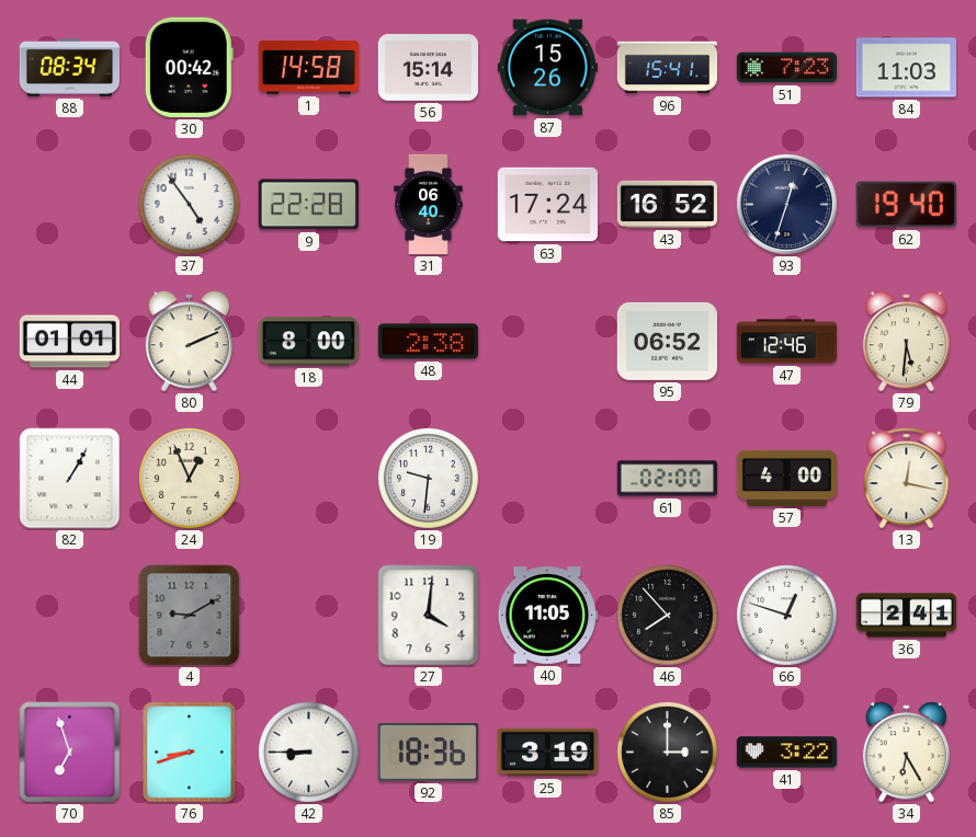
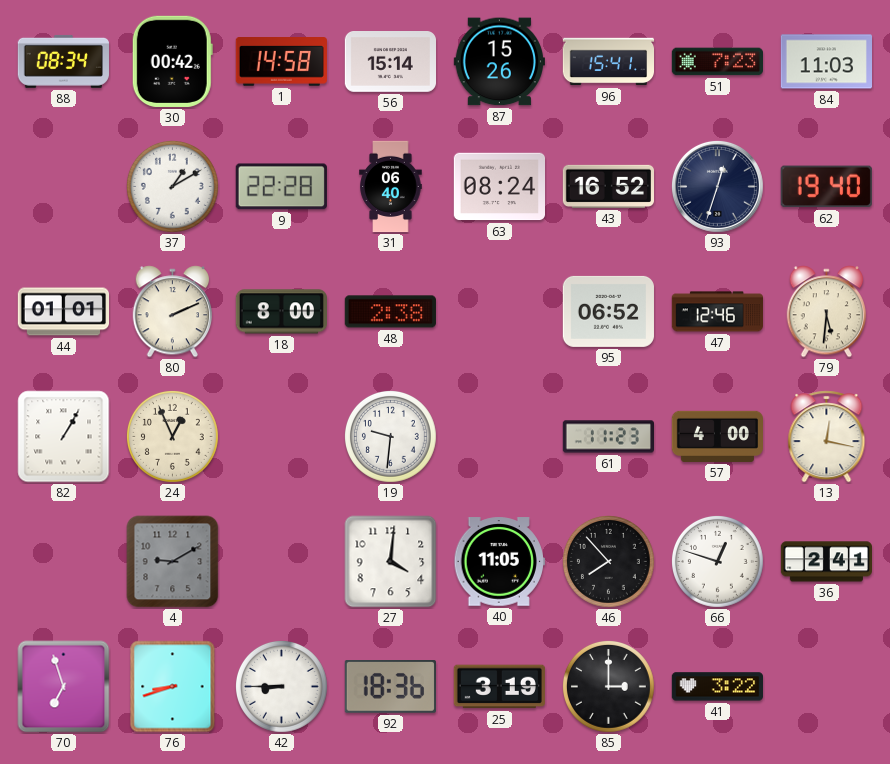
37: 4:54 -> 1:10 (172, 186)
63: 17:24 -> 08:24 (499, 187)
61: 02:00 -> 11:23 (608, 437)
34: 6:25 -> none (907, 753)
